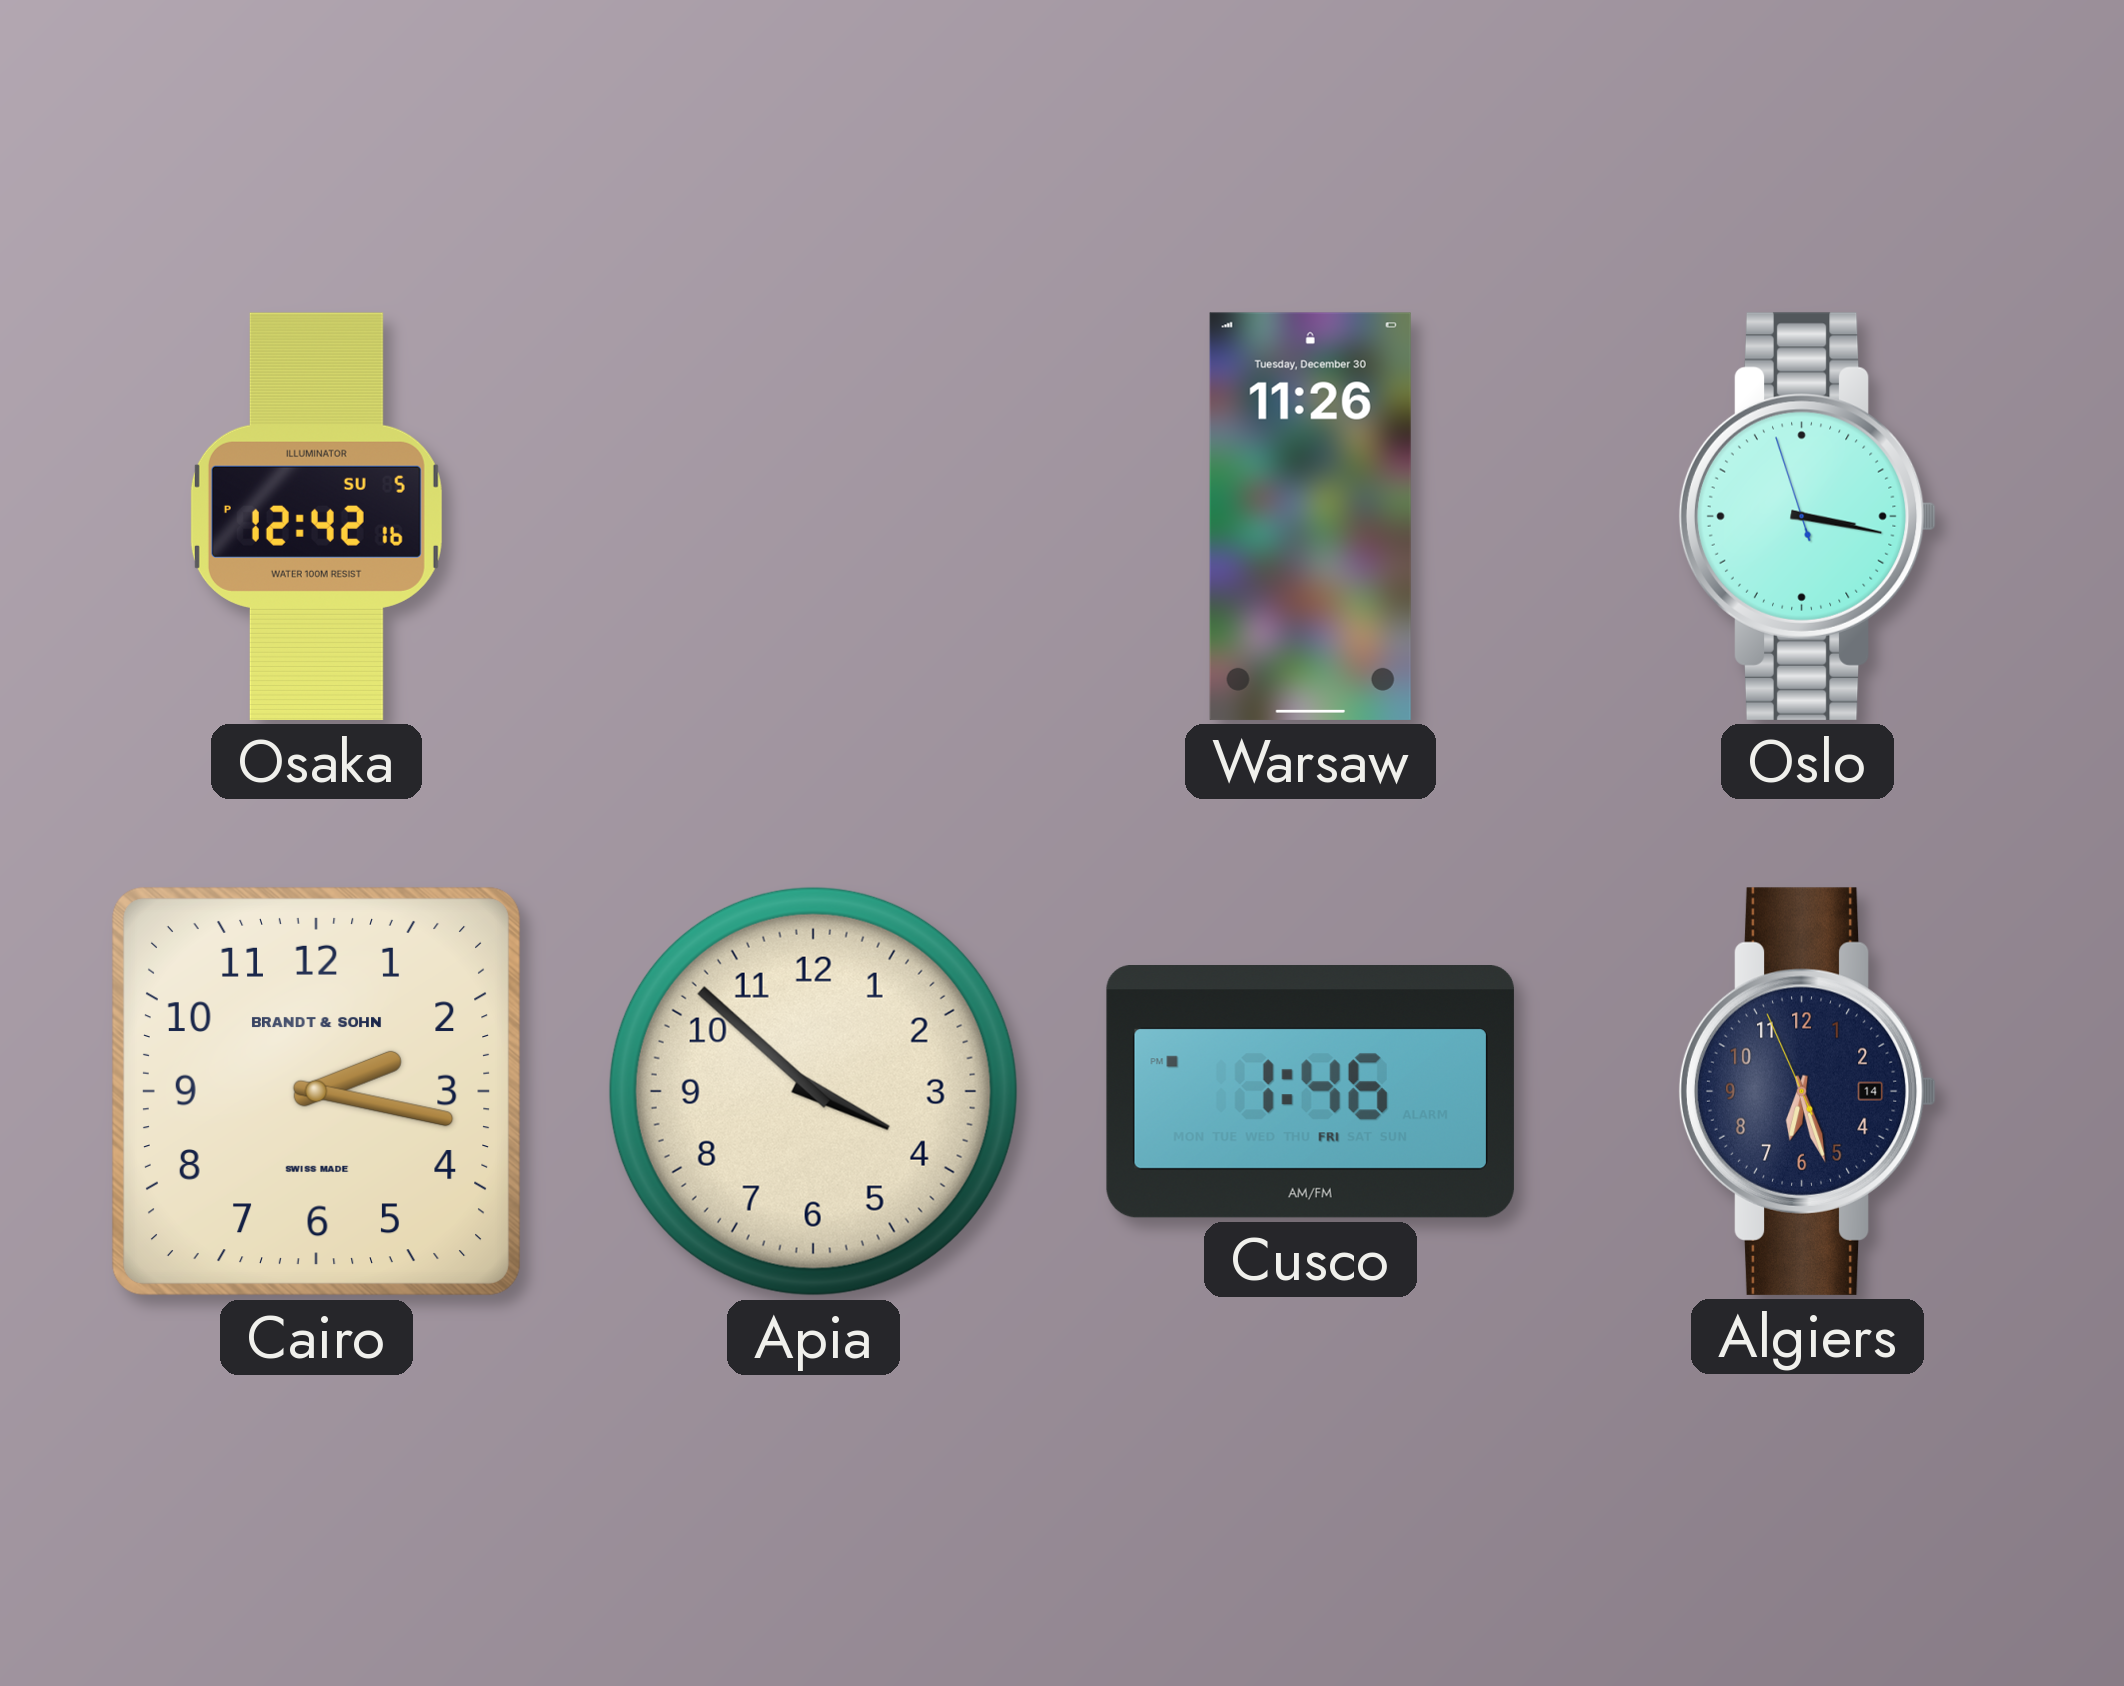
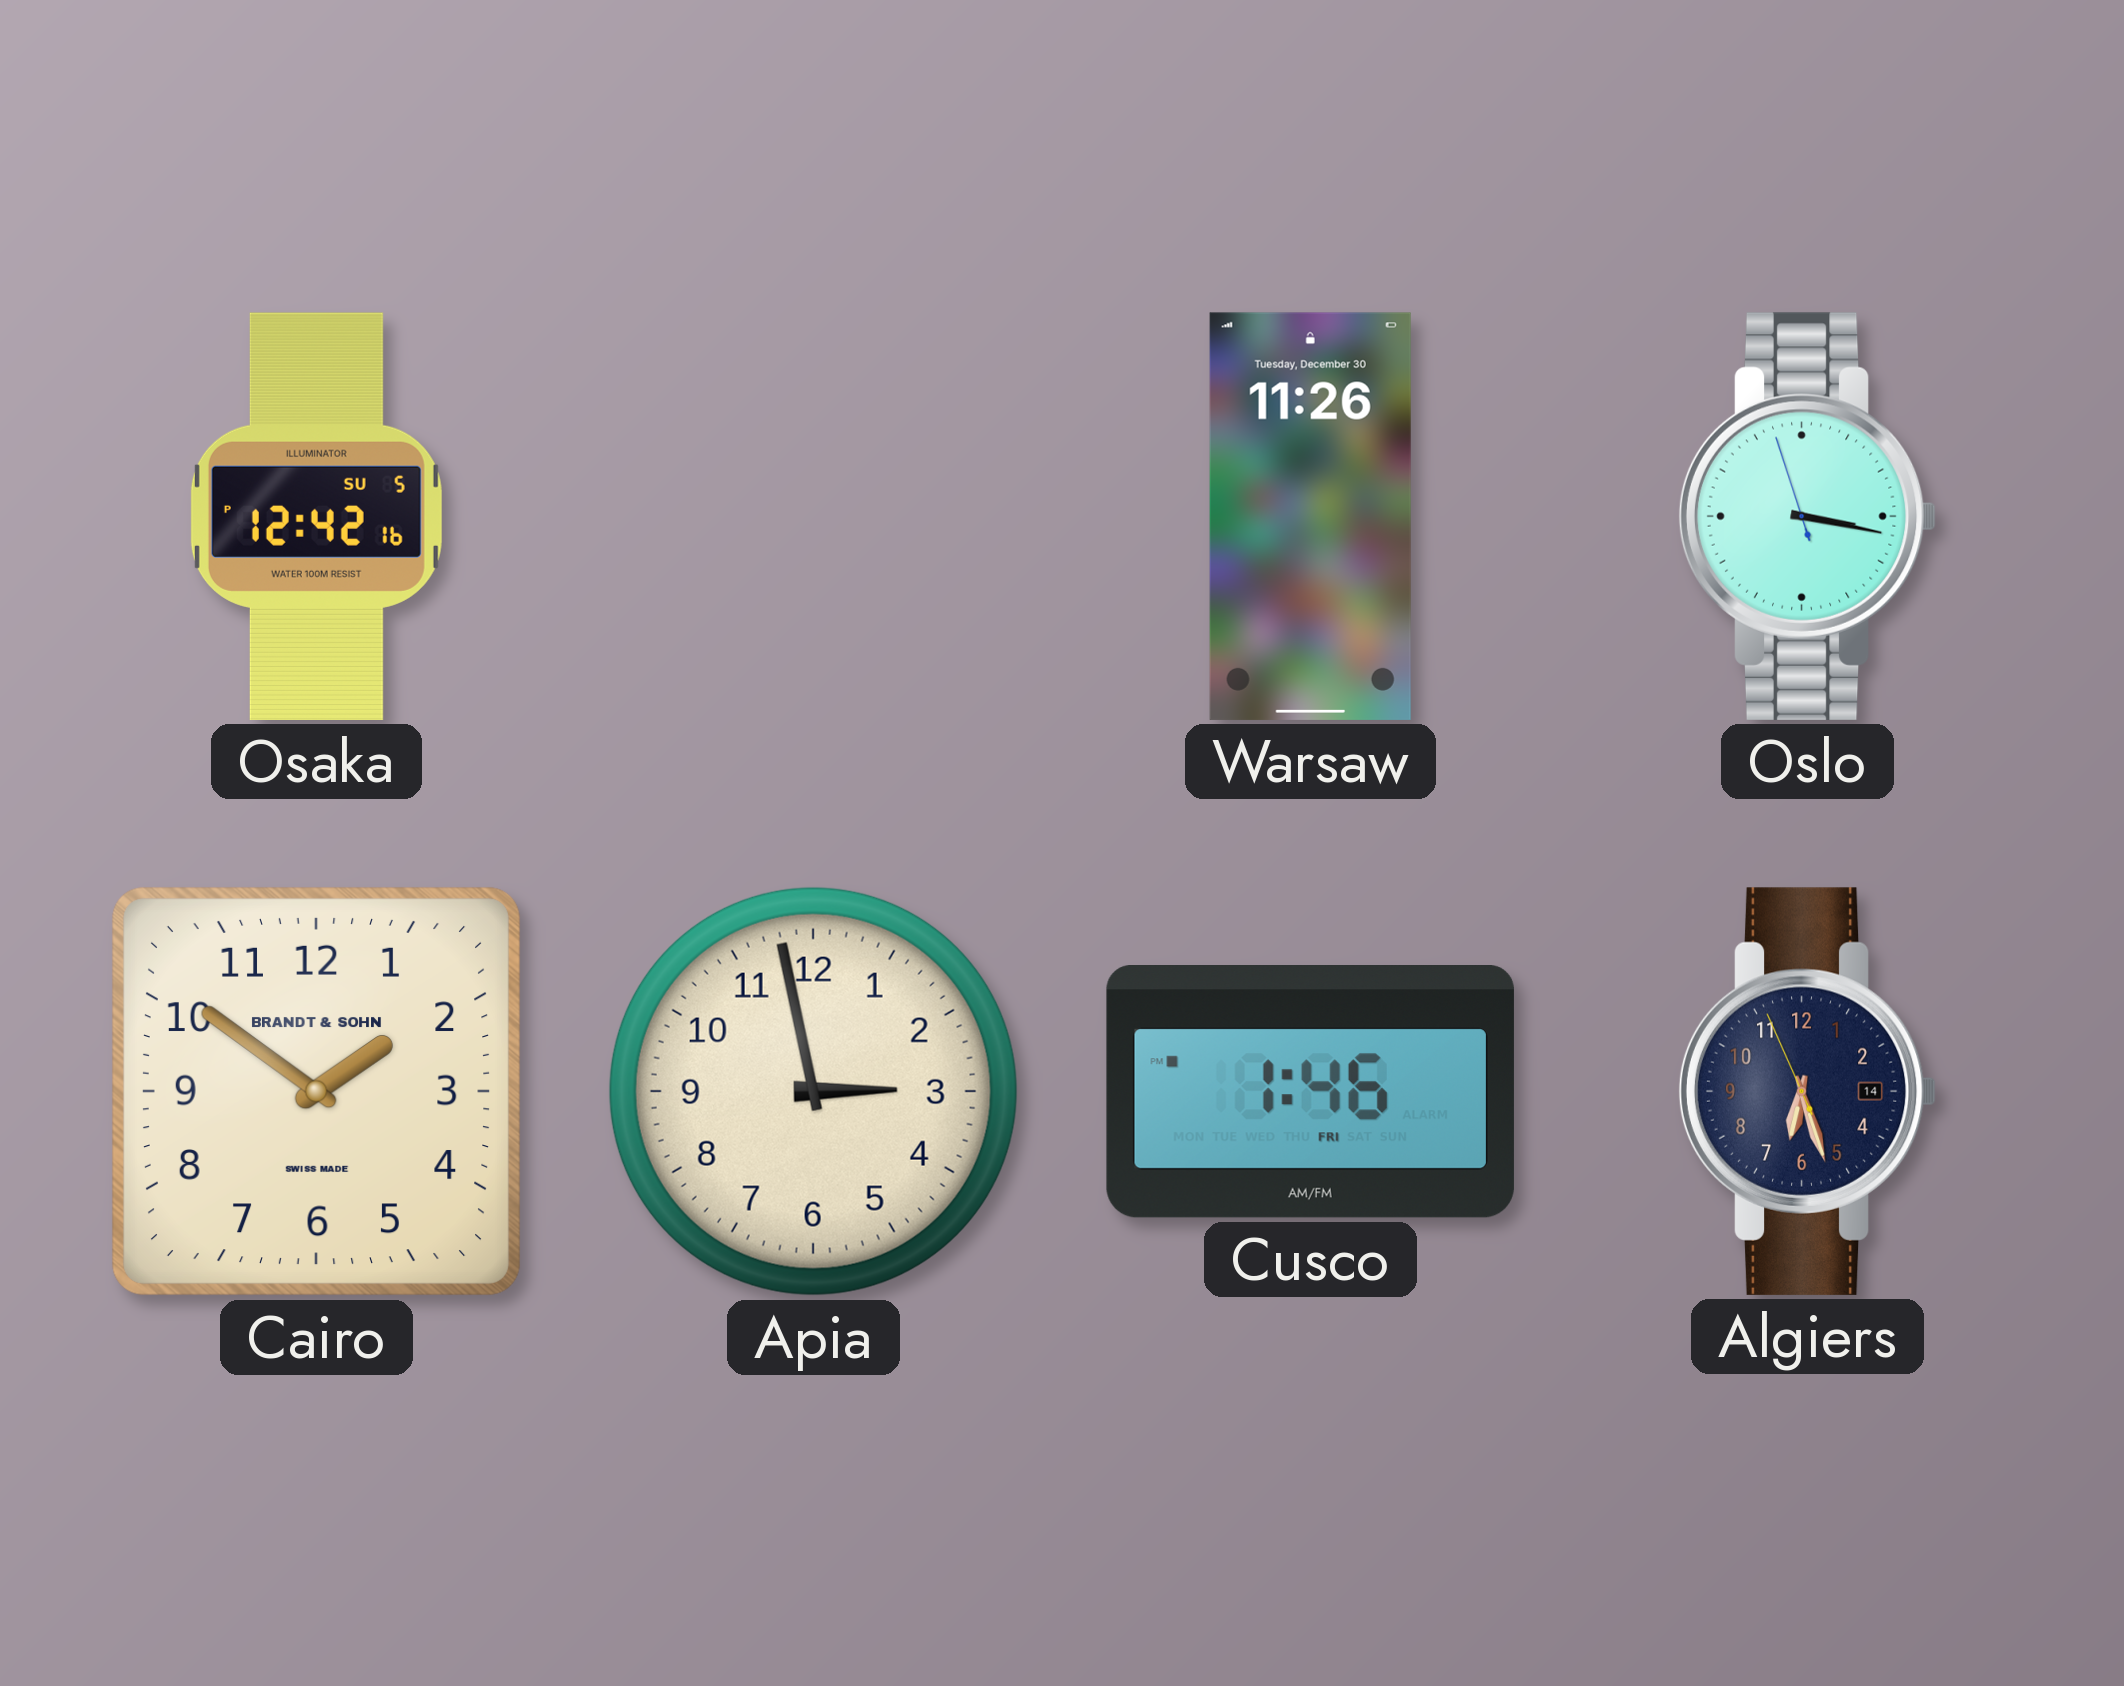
Cairo: 2:17 -> 1:51 (316, 1091)
Apia: 3:52 -> 2:58 (813, 1091)
